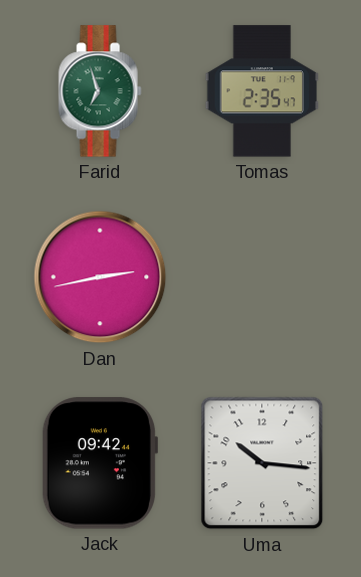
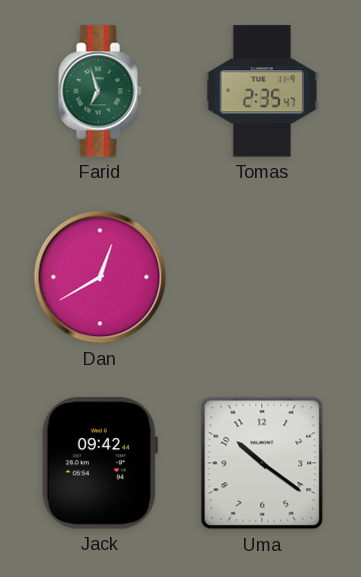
Dan: 2:43 -> 12:40 (100, 277)
Uma: 10:16 -> 10:21 (262, 463)
